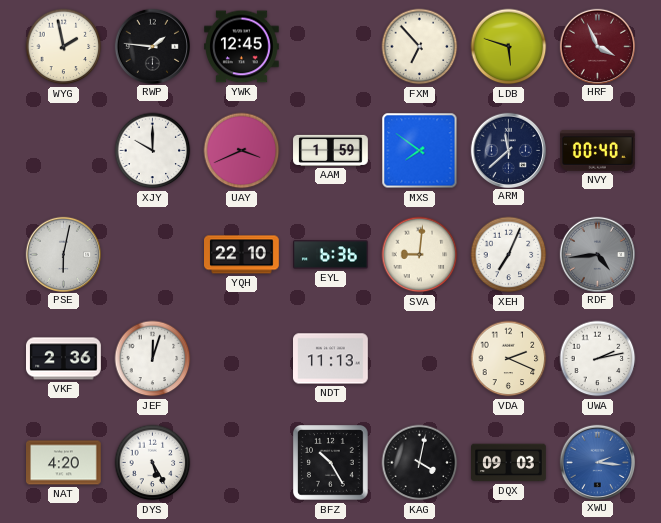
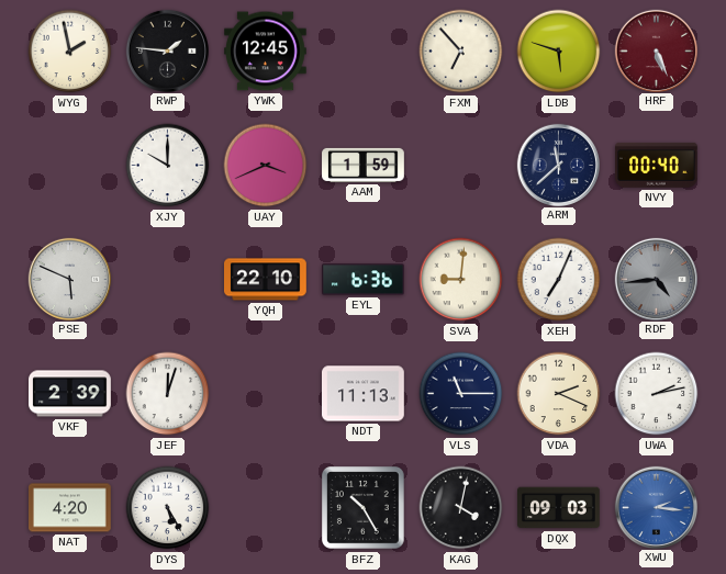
HRF: 3:56 -> 5:26 (656, 50)
MXS: 7:51 -> none (420, 151)
PSE: 6:02 -> 5:49 (69, 279)
VKF: 2:36 -> 2:39 (70, 394)
VLS: none -> 11:15 (461, 394)
